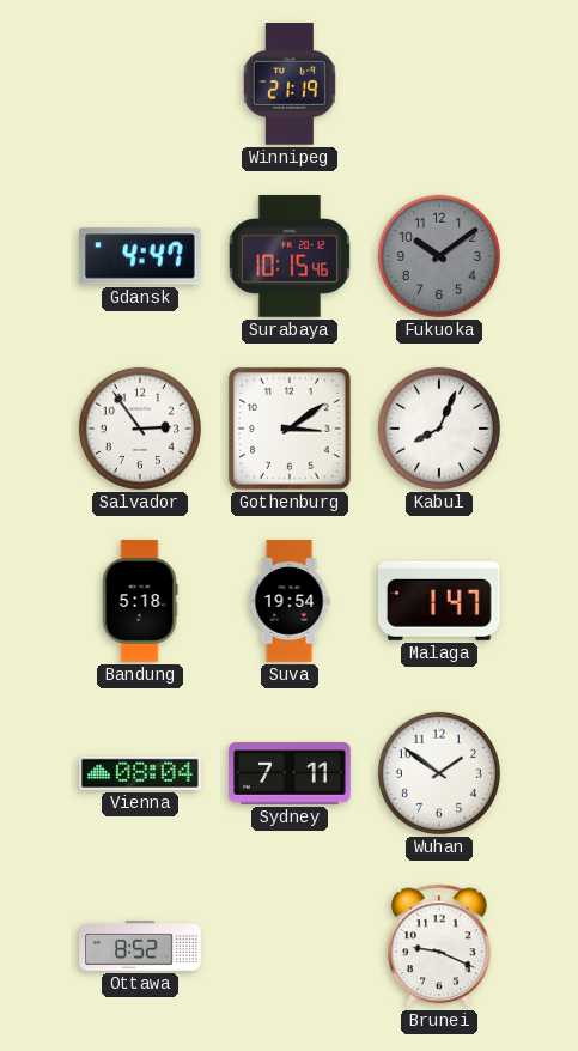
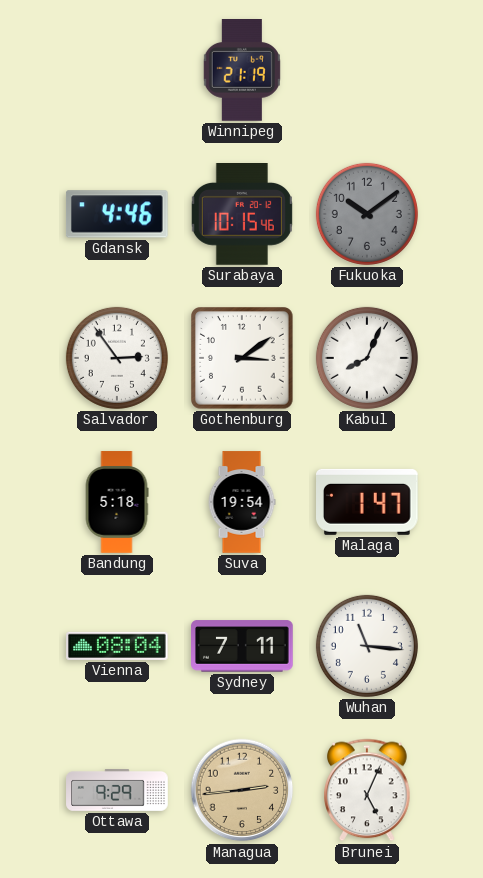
Gdansk: 4:47 -> 4:46 (117, 214)
Wuhan: 1:51 -> 11:16 (367, 646)
Ottawa: 8:52 -> 9:29 (117, 791)
Managua: none -> 2:44 (242, 790)
Brunei: 9:19 -> 5:04 (367, 790)
